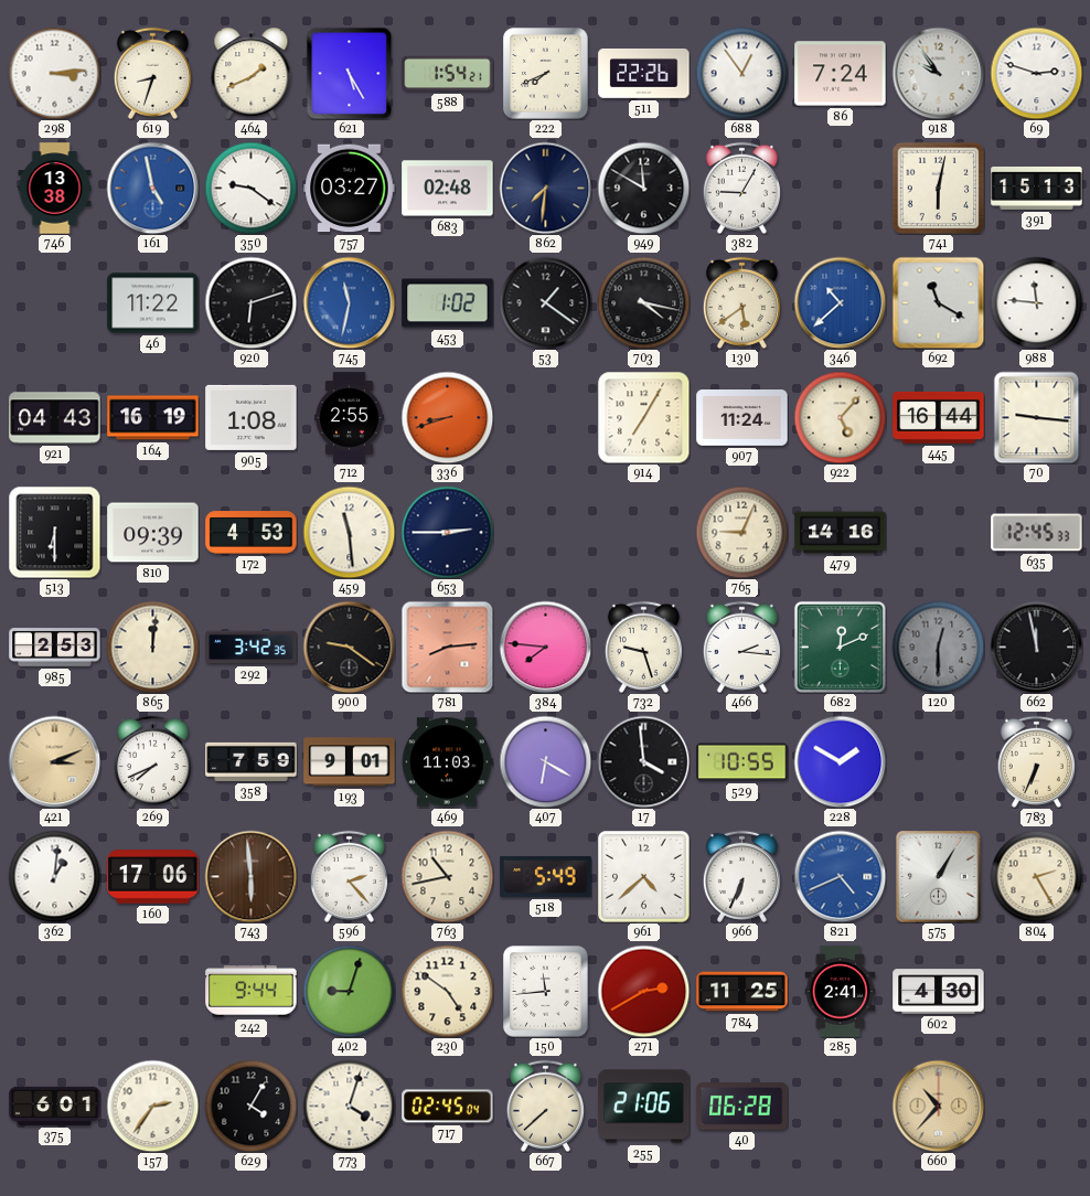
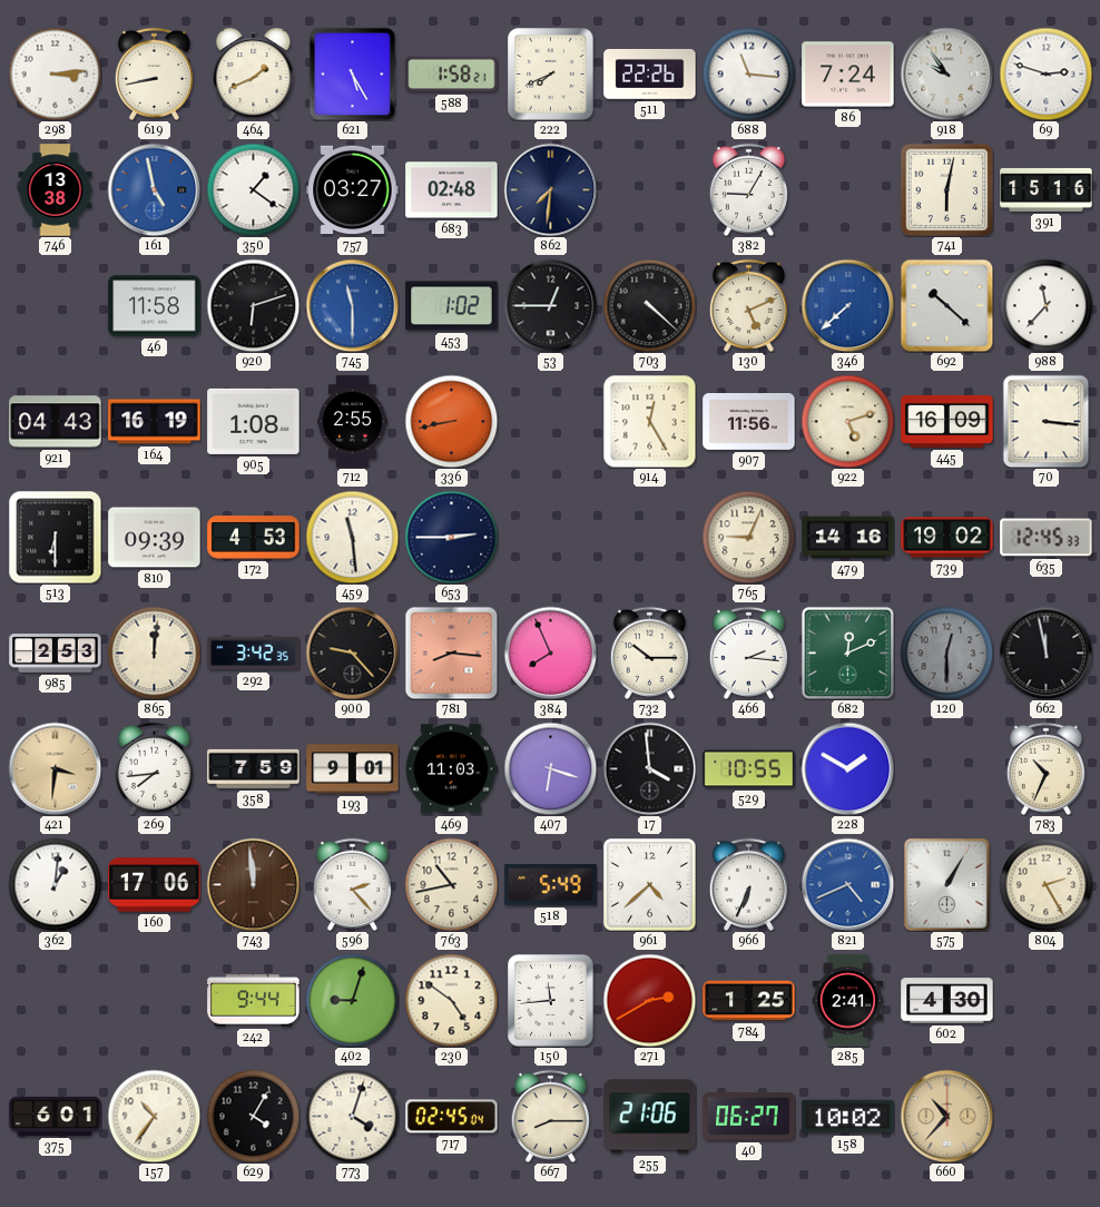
619: 8:33 -> 8:43 (154, 73)
588: 1:54 -> 1:58 (452, 75)
688: 12:54 -> 11:16 (748, 73)
350: 9:21 -> 1:21 (253, 189)
949: 11:50 -> none (643, 188)
391: 15:13 -> 15:16 (1047, 189)
46: 11:22 -> 11:58 (155, 306)
745: 11:32 -> 11:30 (352, 305)
53: 1:21 -> 12:45 (550, 305)
703: 4:17 -> 4:22 (649, 305)
130: 5:39 -> 5:11 (748, 305)
346: 10:38 -> 7:38 (847, 305)
692: 11:20 -> 10:22 (946, 305)
988: 11:46 -> 11:37 (1045, 305)
336: 8:42 -> 8:43 (451, 421)
914: 7:05 -> 12:25 (649, 421)
907: 11:24 -> 11:56 (749, 422)
922: 5:07 -> 5:12 (847, 421)
445: 16:44 -> 16:09 (947, 421)
70: 9:16 -> 3:16 (1047, 421)
739: none -> 19:02 (947, 538)
900: 9:21 -> 9:23 (352, 652)
781: 8:14 -> 8:16 (451, 652)
384: 7:46 -> 7:56 (550, 652)
732: 9:27 -> 10:15 (649, 652)
421: 3:11 -> 3:31 (55, 768)
269: 7:41 -> 7:44 (154, 768)
407: 6:20 -> 6:18 (550, 768)
783: 6:34 -> 10:34 (1045, 768)
743: 5:59 -> 11:59 (253, 884)
784: 11:25 -> 1:25 (749, 1001)
157: 2:36 -> 10:36 (154, 1116)
667: 7:38 -> 8:15 (550, 1116)
40: 06:28 -> 06:27 (749, 1117)
158: none -> 10:02 (848, 1117)
